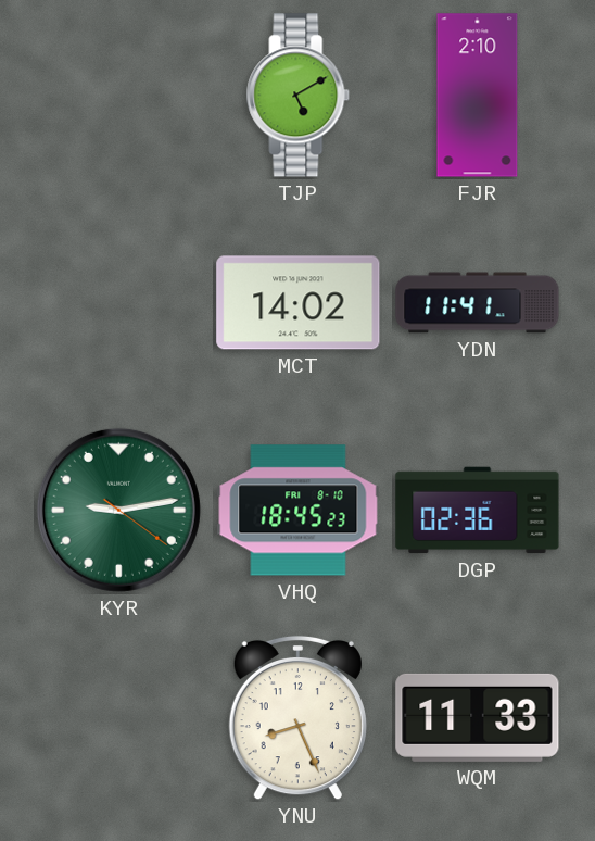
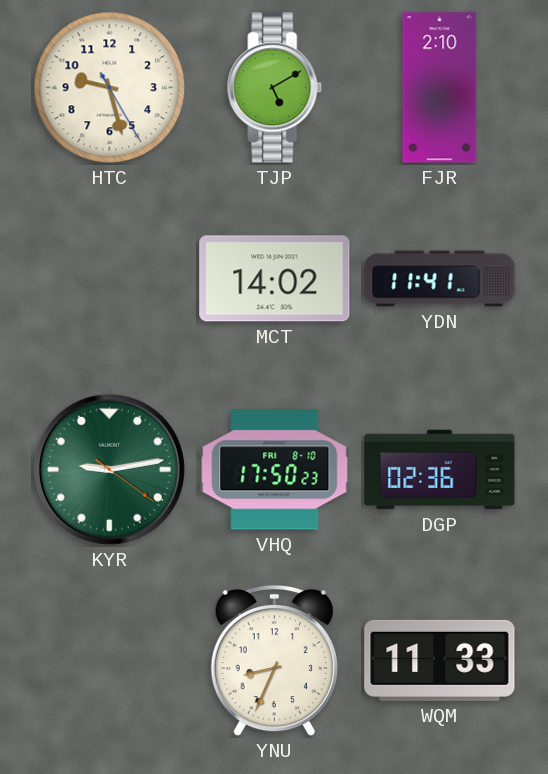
HTC: none -> 9:27 (110, 88)
VHQ: 18:45 -> 17:50 (275, 470)
YNU: 8:26 -> 8:34 (274, 661)
